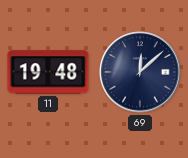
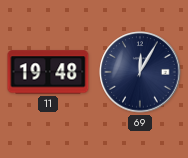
69: 12:08 -> 12:05 (140, 72)
